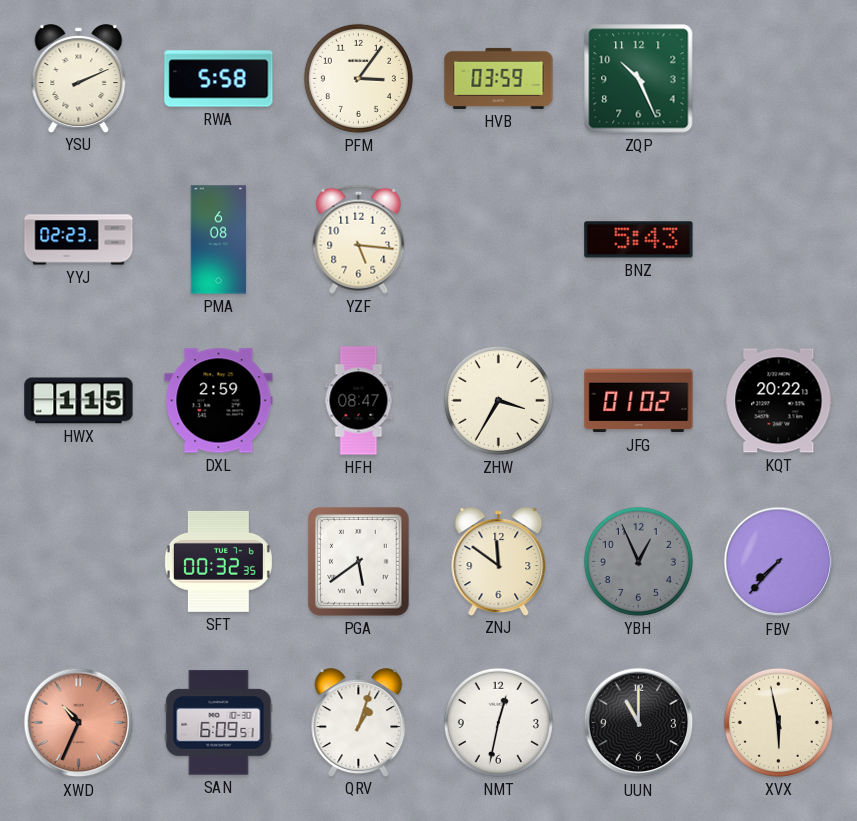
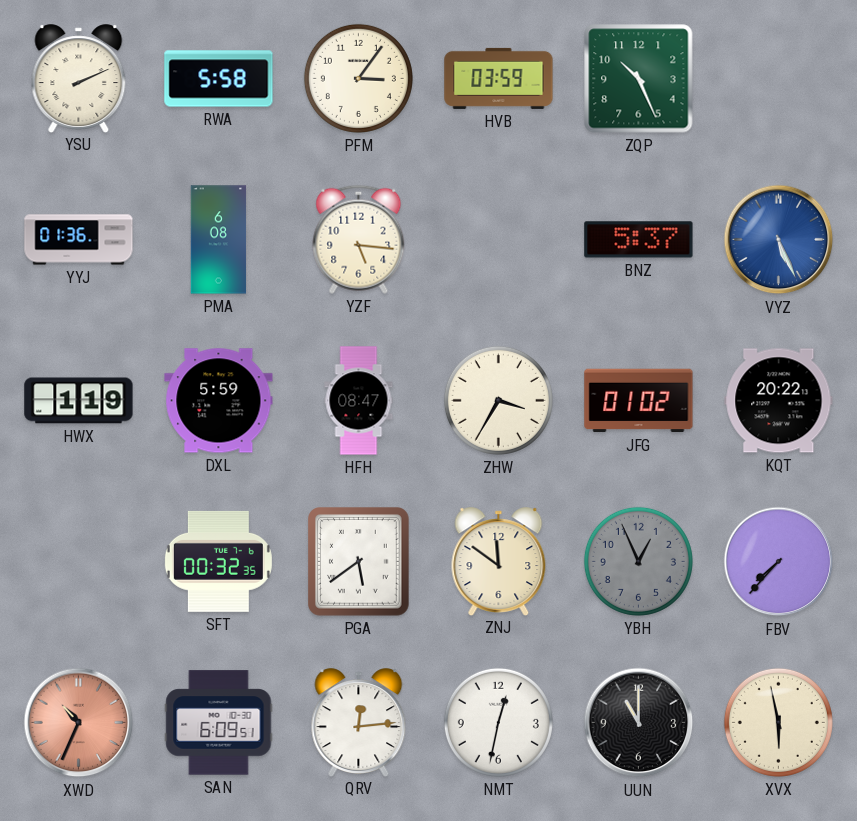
YYJ: 02:23 -> 01:36 (79, 240)
BNZ: 5:43 -> 5:37 (639, 240)
VYZ: none -> 5:26 (779, 240)
HWX: 1:15 -> 1:19 (79, 401)
DXL: 2:59 -> 5:59 (219, 401)
QRV: 1:03 -> 12:14 (359, 722)
